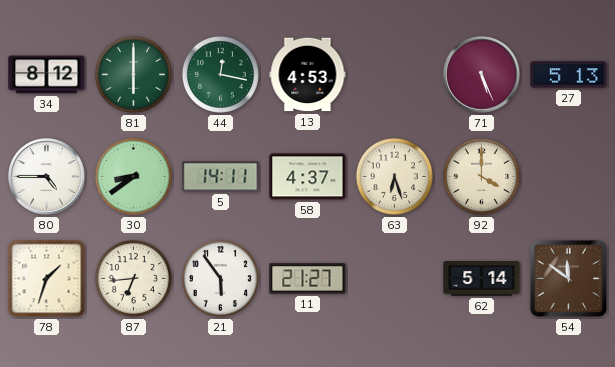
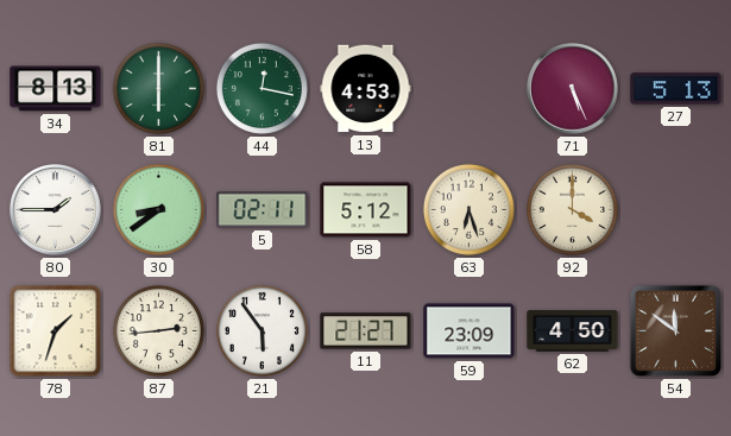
34: 8:12 -> 8:13 (56, 89)
80: 4:45 -> 1:45 (56, 210)
5: 14:11 -> 02:11 (263, 210)
58: 4:37 -> 5:12 (366, 210)
87: 6:44 -> 2:44 (158, 330)
59: none -> 23:09 (470, 331)
62: 5:14 -> 4:50 (573, 331)
